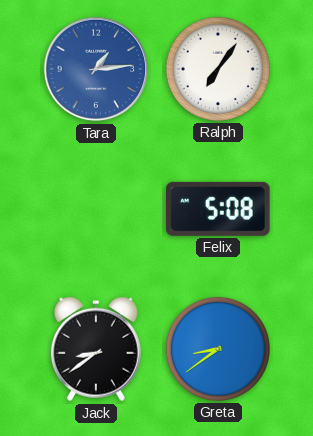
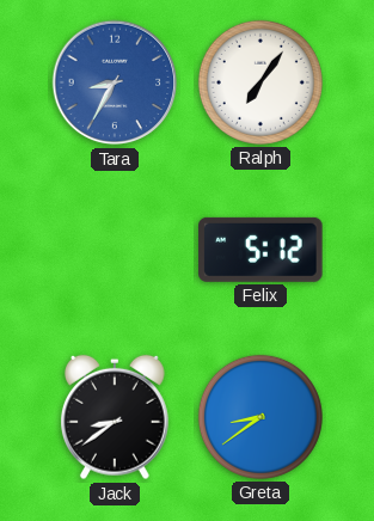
Tara: 1:14 -> 8:35 (115, 82)
Felix: 5:08 -> 5:12 (260, 250)
